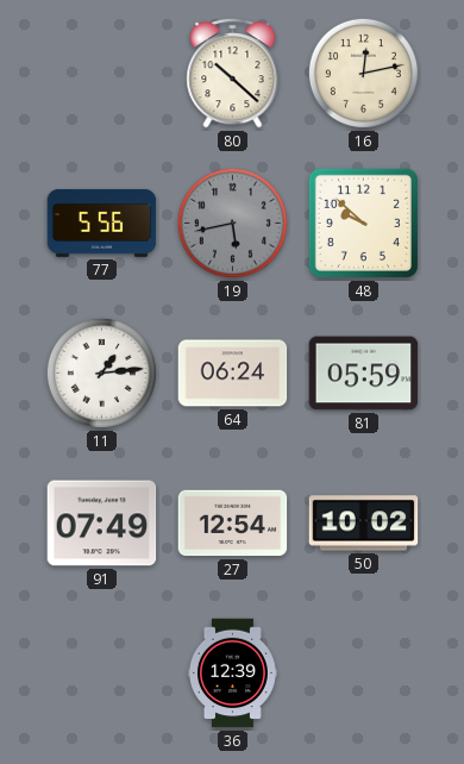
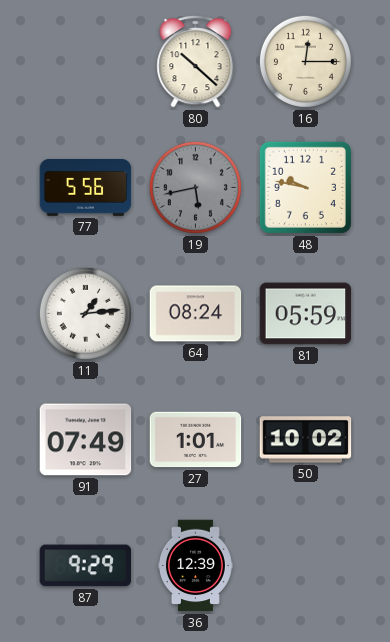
16: 12:13 -> 12:15 (305, 61)
48: 9:52 -> 9:47 (305, 187)
64: 06:24 -> 08:24 (196, 314)
27: 12:54 -> 1:01 (196, 440)
87: none -> 9:29 (86, 566)
